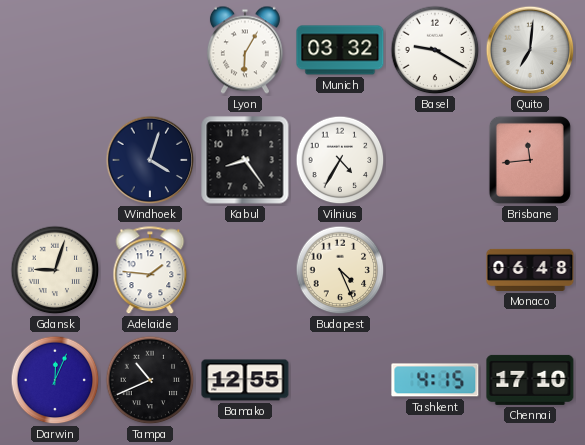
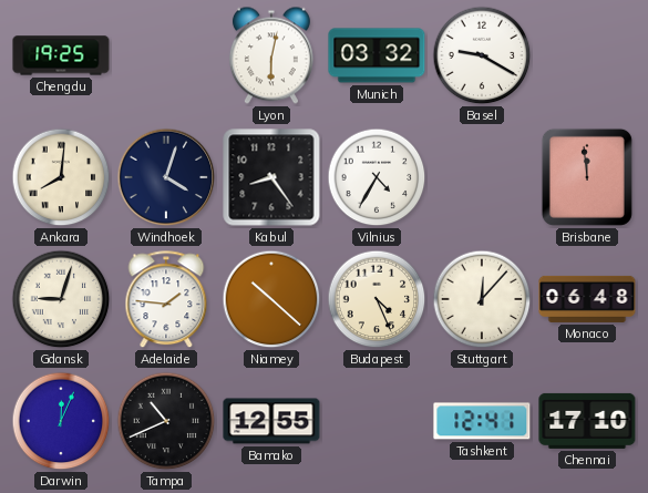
Chengdu: none -> 19:25 (61, 55)
Lyon: 6:05 -> 6:02 (271, 55)
Quito: 7:01 -> none (530, 50)
Ankara: none -> 8:01 (61, 177)
Brisbane: 11:44 -> 11:59 (587, 177)
Niamey: none -> 10:22 (271, 299)
Stuttgart: none -> 12:07 (482, 299)
Tashkent: 4:15 -> 12:41 (482, 421)
